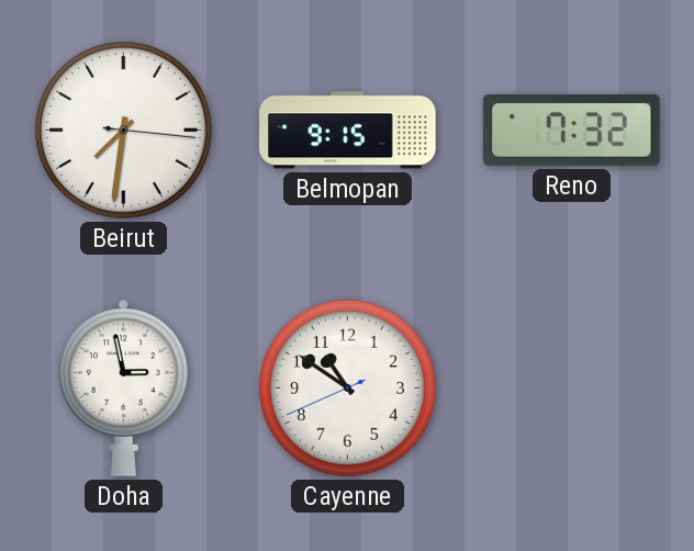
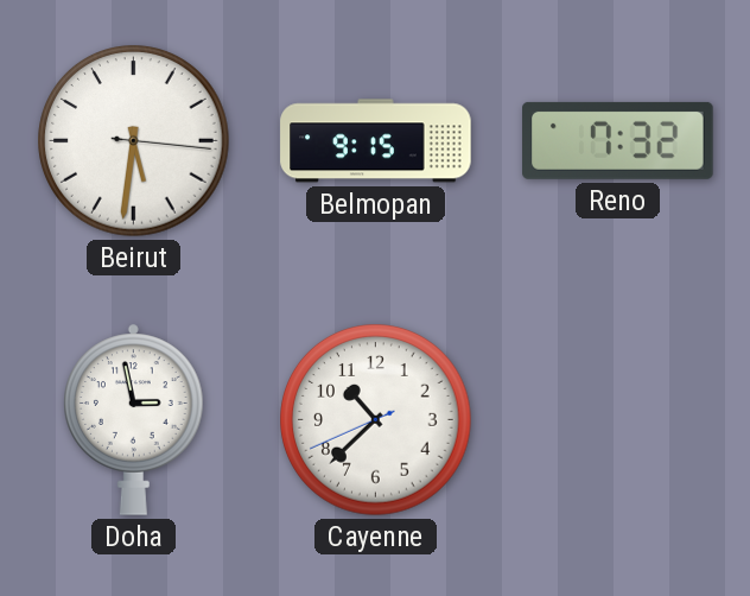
Beirut: 7:31 -> 5:31 (134, 141)
Cayenne: 10:50 -> 10:37 (376, 420)
